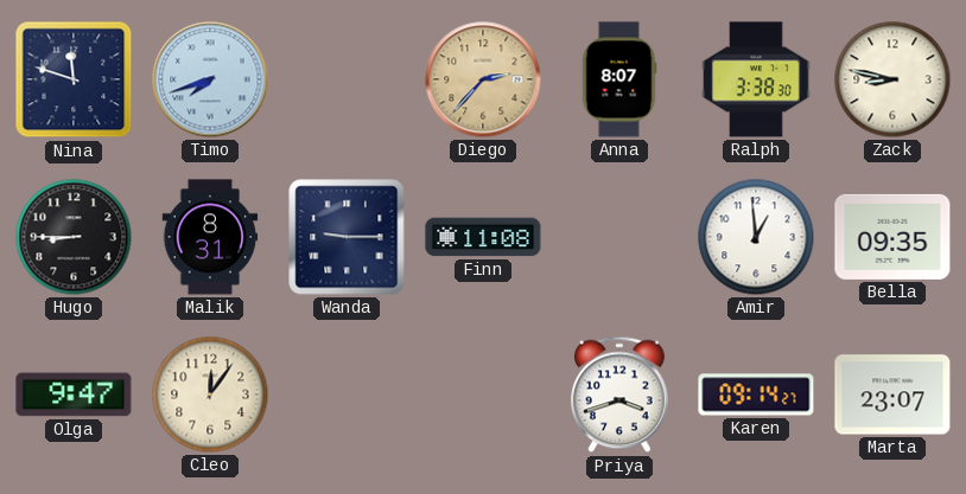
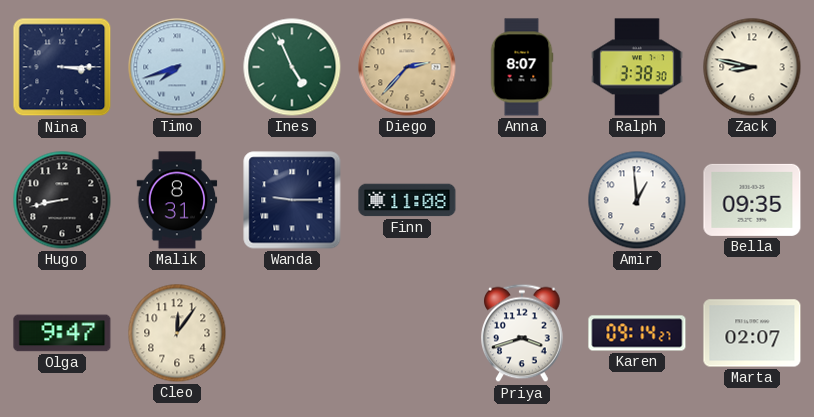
Nina: 11:48 -> 3:15 (62, 67)
Ines: none -> 4:56 (292, 67)
Hugo: 8:45 -> 8:43 (62, 200)
Marta: 23:07 -> 02:07 (752, 333)
